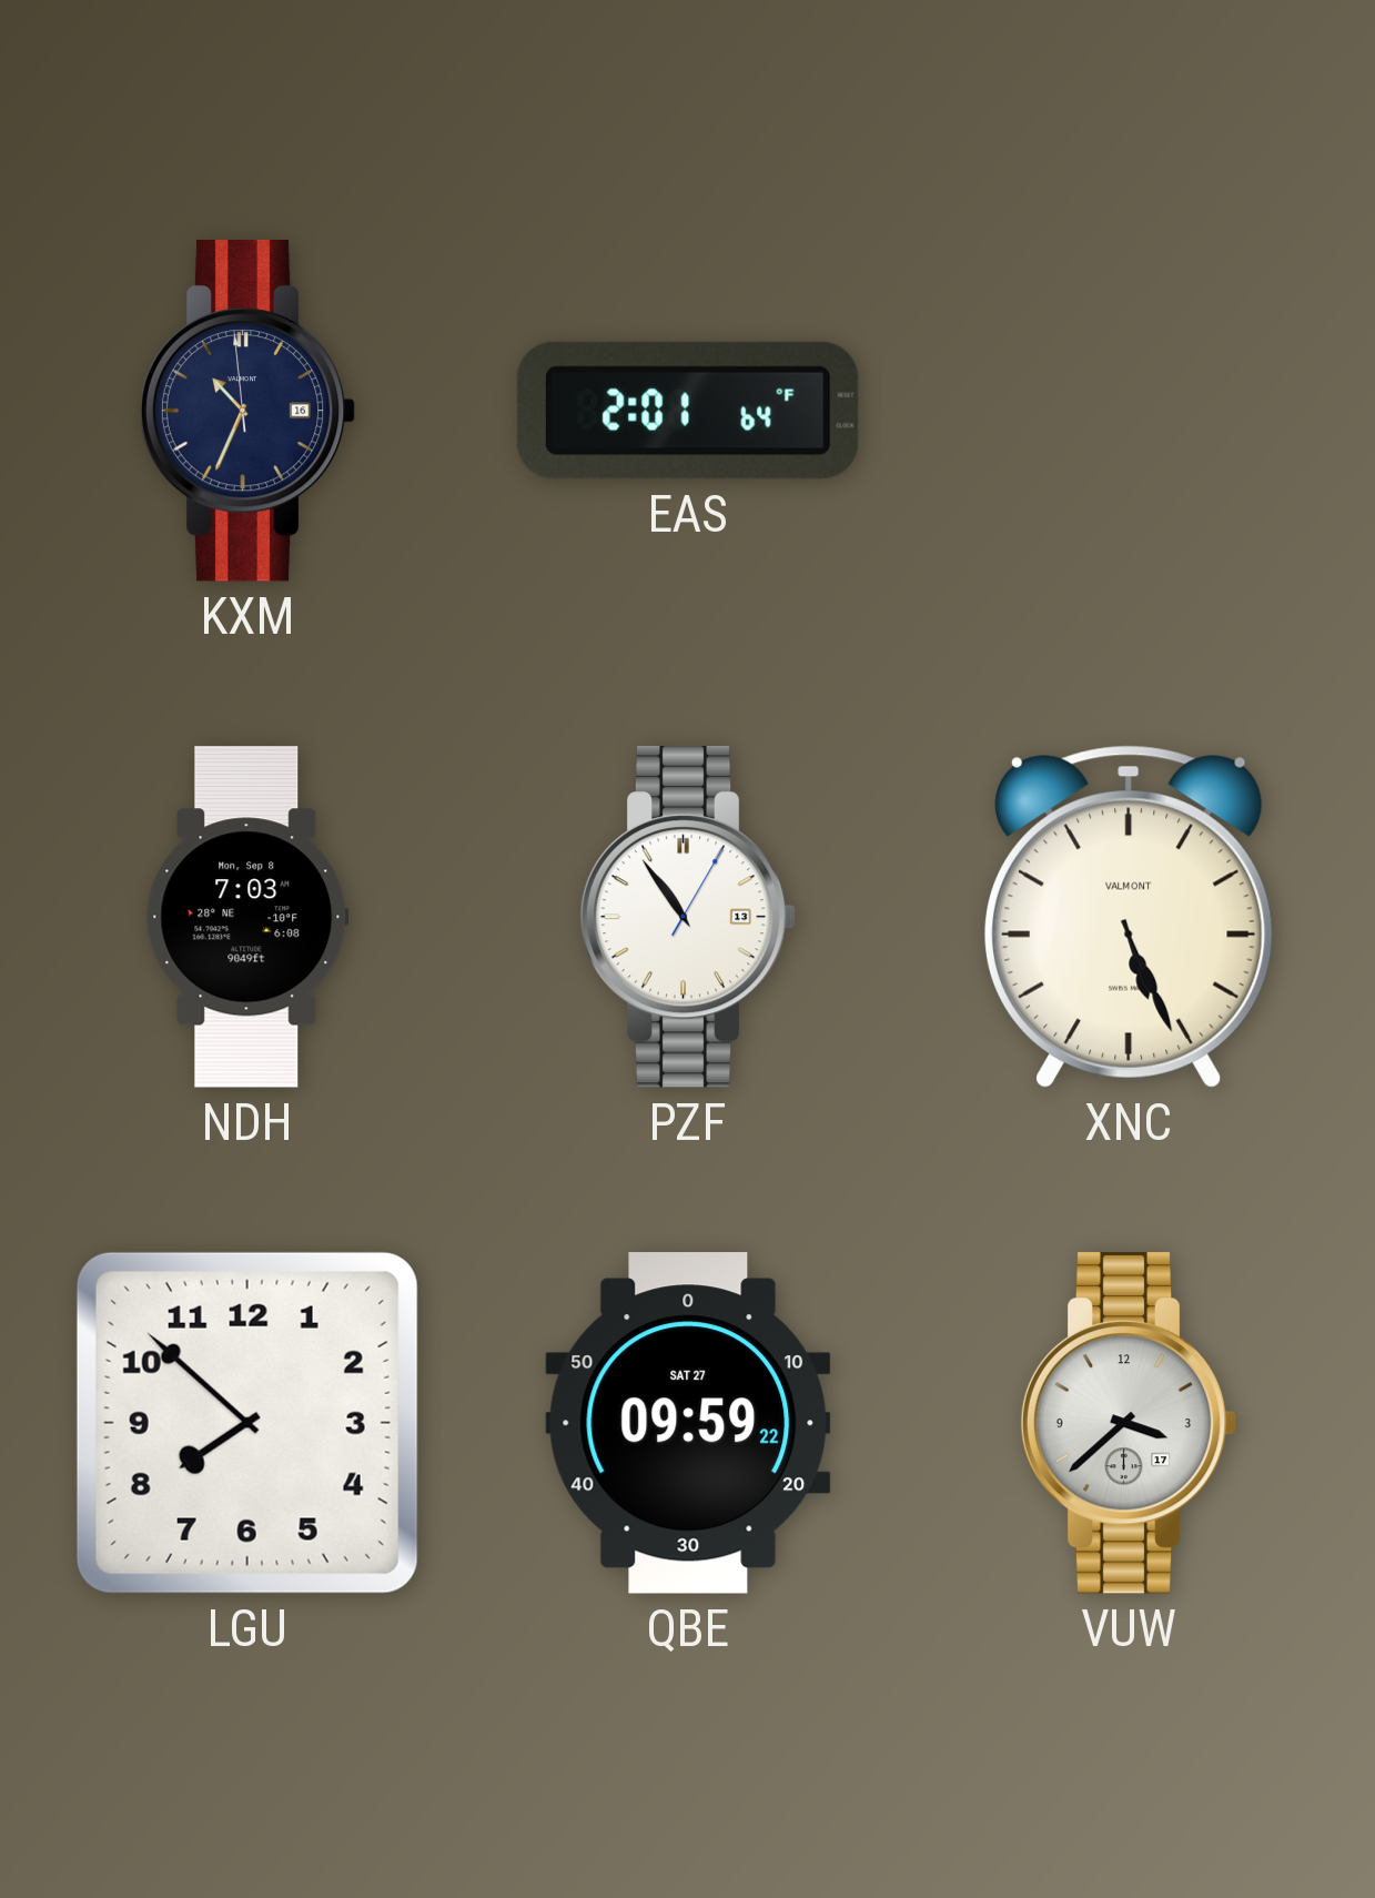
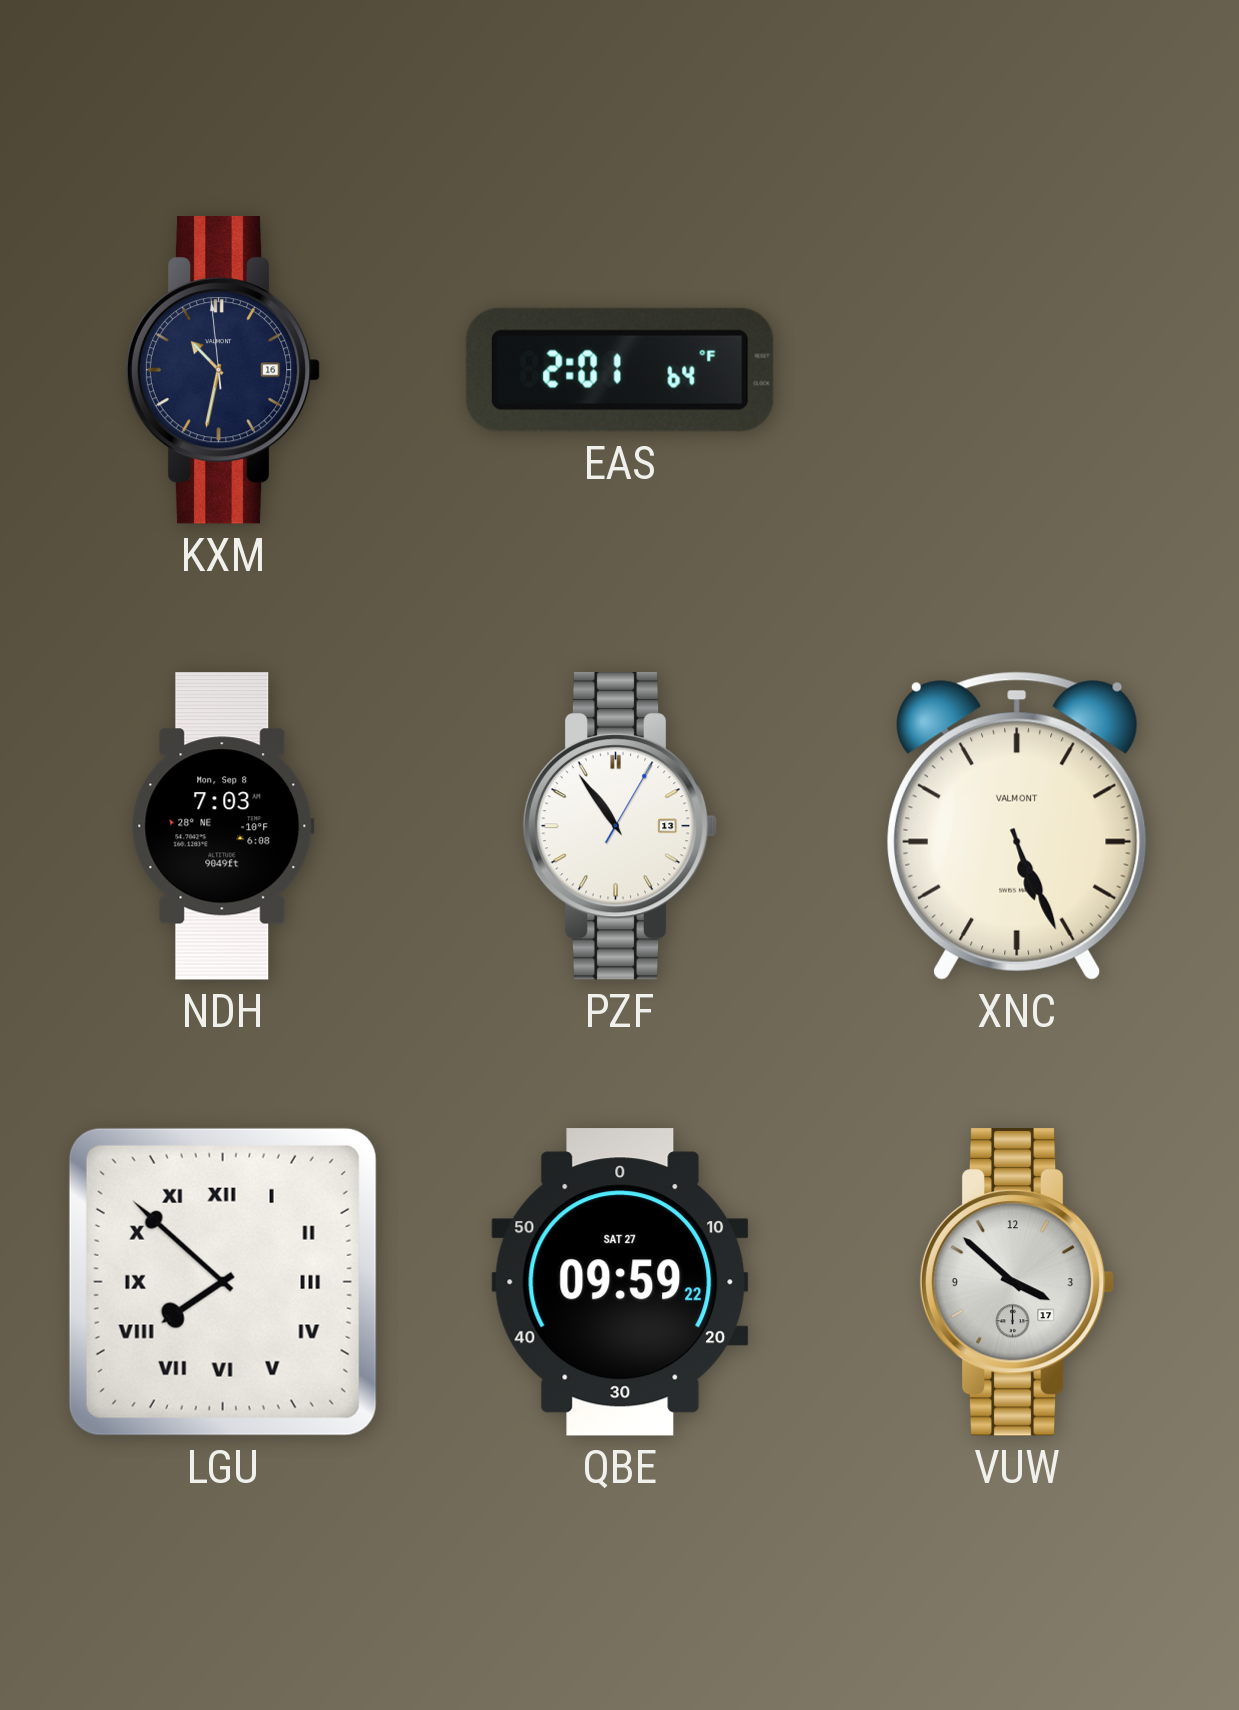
KXM: 10:33 -> 10:31 (223, 371)
LGU numerals: Arabic -> Roman (223, 1282)
VUW: 3:38 -> 3:52 (1017, 1283)
